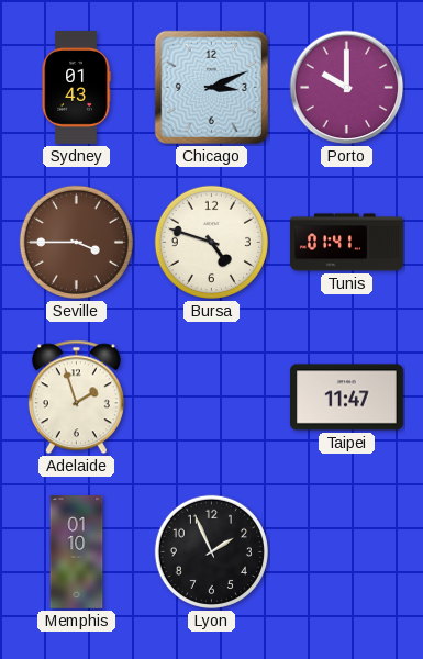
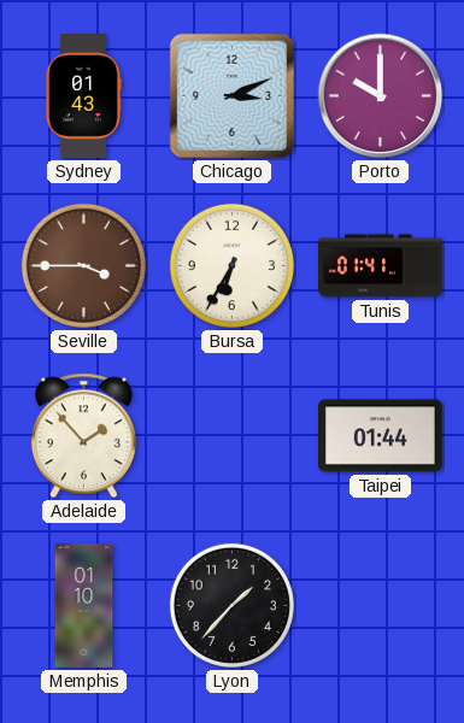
Bursa: 4:48 -> 6:35 (231, 265)
Adelaide: 1:57 -> 1:53 (83, 436)
Taipei: 11:47 -> 01:44 (381, 436)
Lyon: 1:56 -> 1:37 (231, 605)
